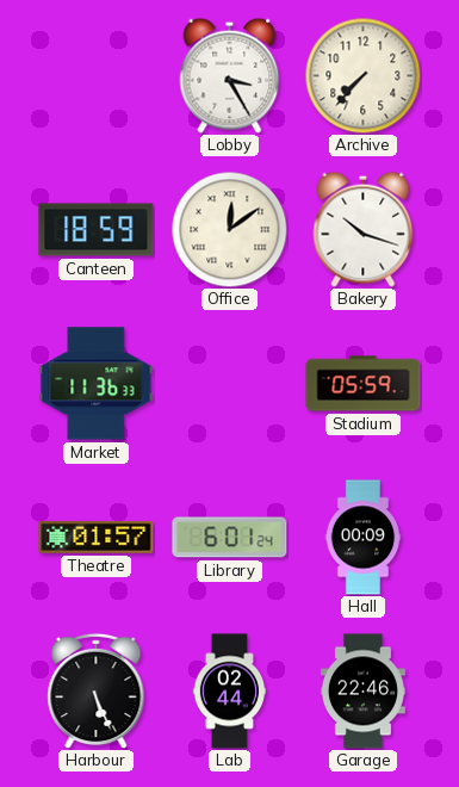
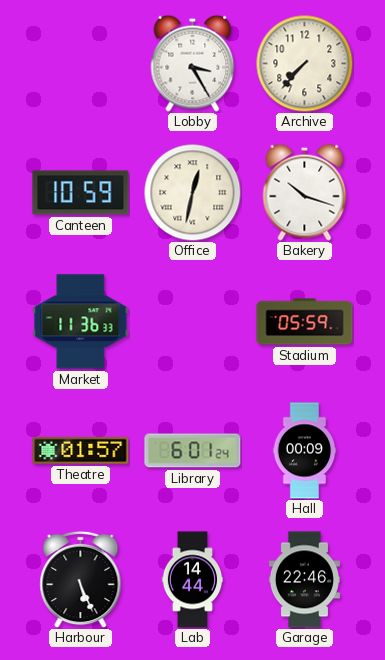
Canteen: 18:59 -> 10:59 (81, 193)
Office: 12:09 -> 12:32 (192, 192)
Lab: 02:44 -> 14:44 (192, 580)
